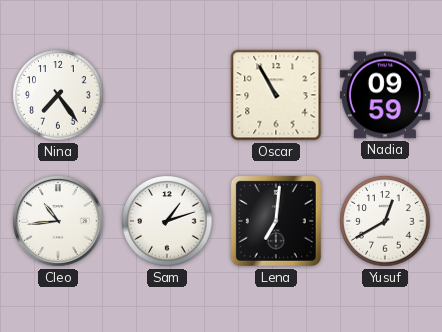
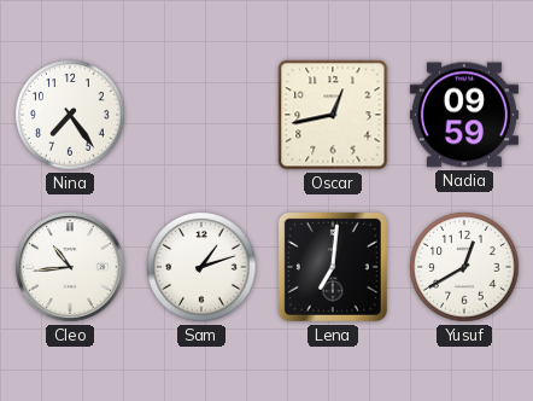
Oscar: 10:55 -> 12:43 (333, 115)
